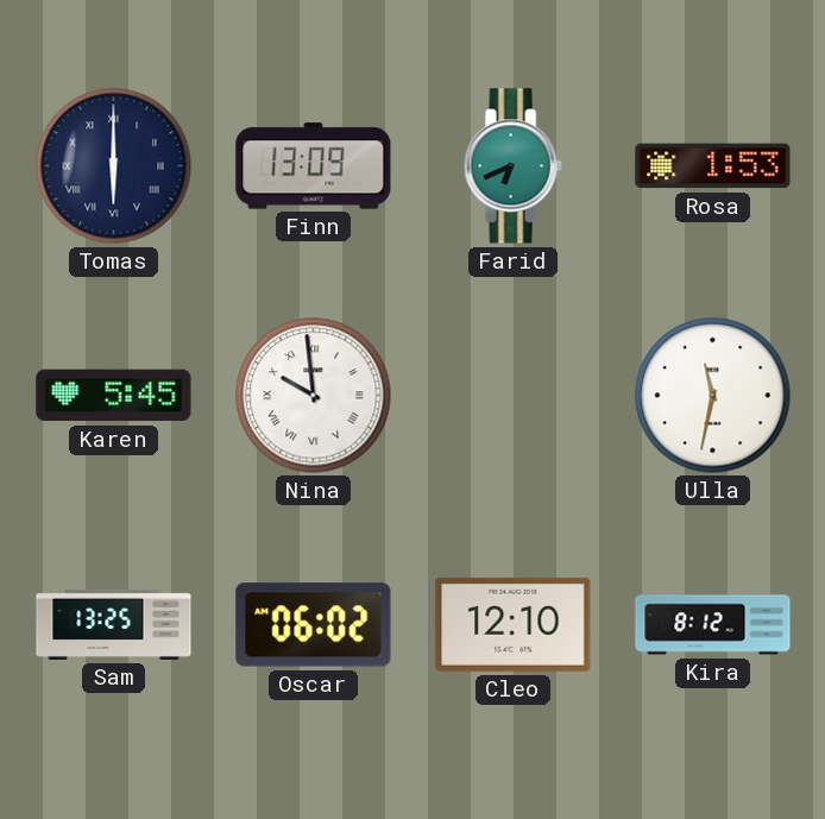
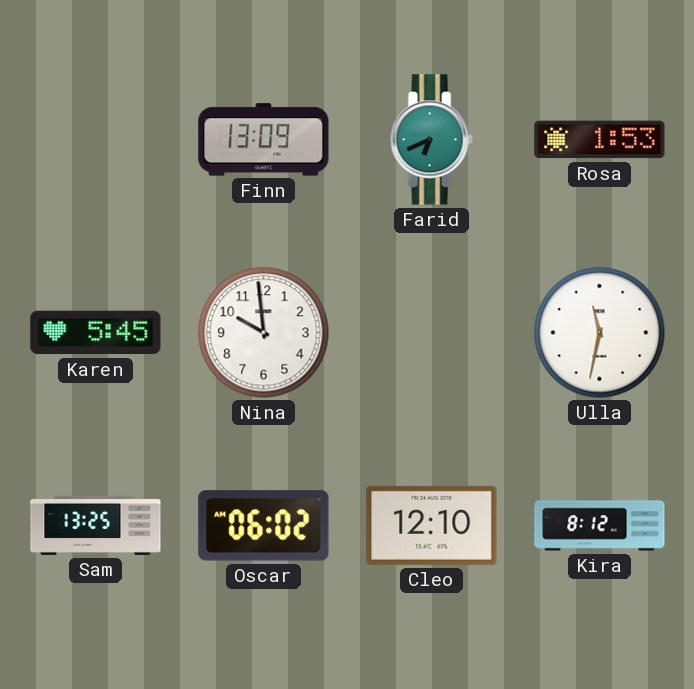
Tomas: 6:00 -> none (114, 166)
Nina numerals: Roman -> Arabic (264, 333)
